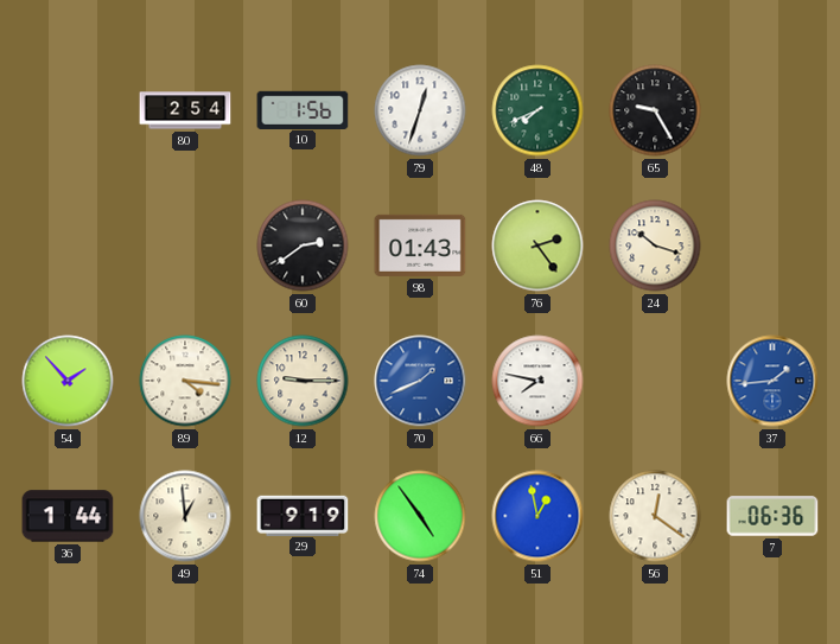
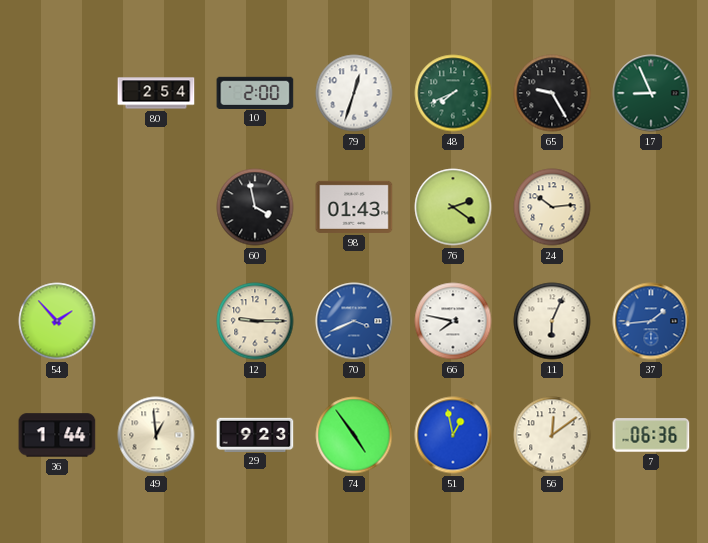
10: 1:56 -> 2:00 (255, 92)
17: none -> 8:56 (651, 93)
60: 2:39 -> 3:58 (255, 207)
76: 2:24 -> 2:21 (453, 207)
24: 10:18 -> 10:14 (552, 207)
89: 4:16 -> none (185, 381)
70: 1:41 -> 3:41 (354, 321)
11: none -> 6:04 (552, 321)
29: 9:19 -> 9:23 (255, 434)
56: 12:21 -> 12:09 (552, 435)
